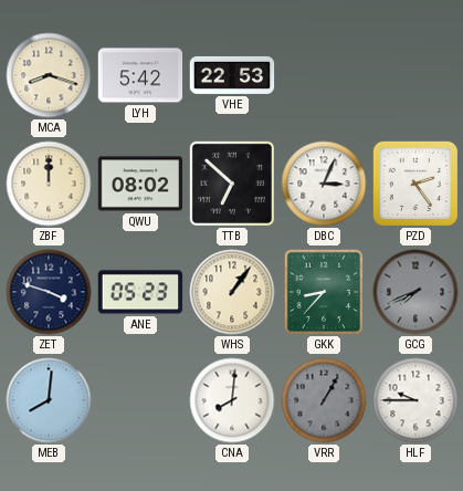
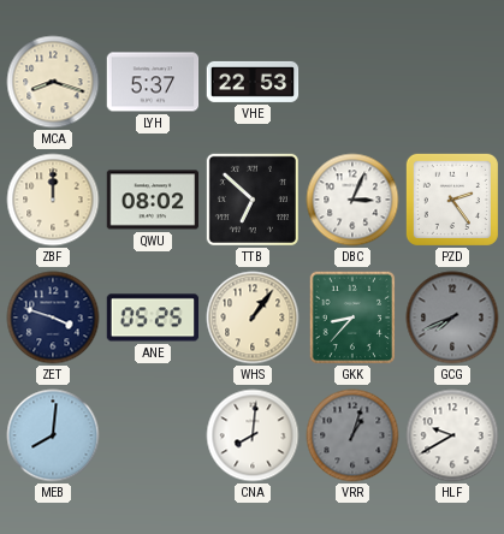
LYH: 5:42 -> 5:37 (153, 82)
ANE: 05:23 -> 05:25 (153, 318)
VRR: 1:05 -> 1:03 (352, 435)
HLF: 9:45 -> 9:40 (452, 435)
